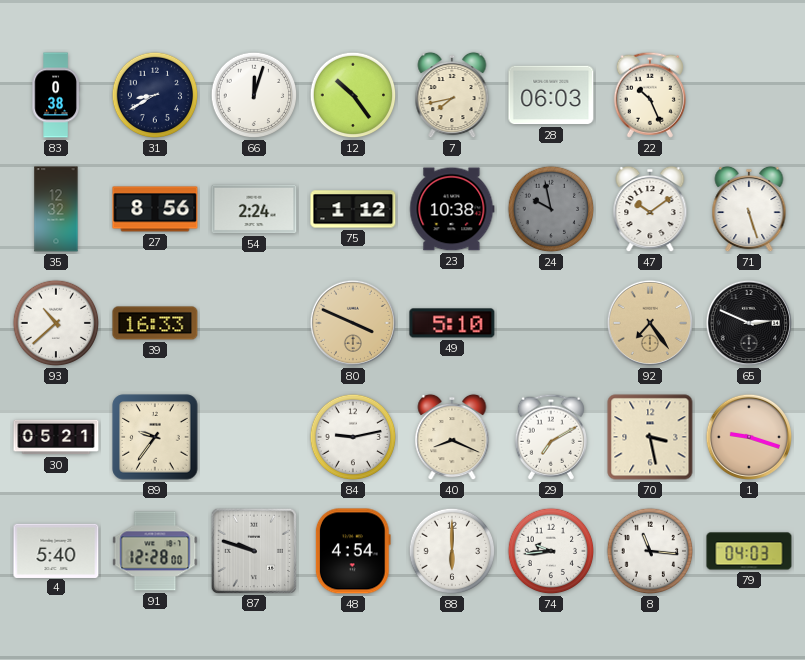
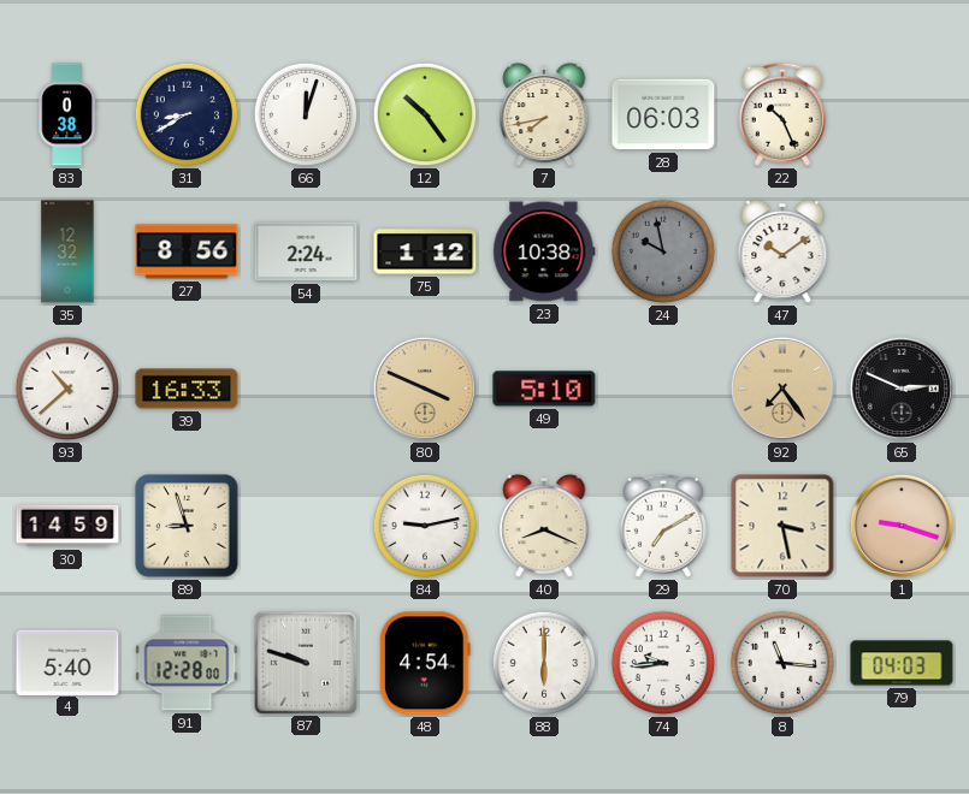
71: 5:27 -> none (749, 209)
30: 05:21 -> 14:59 (67, 526)
89: 9:36 -> 8:57 (187, 526)
